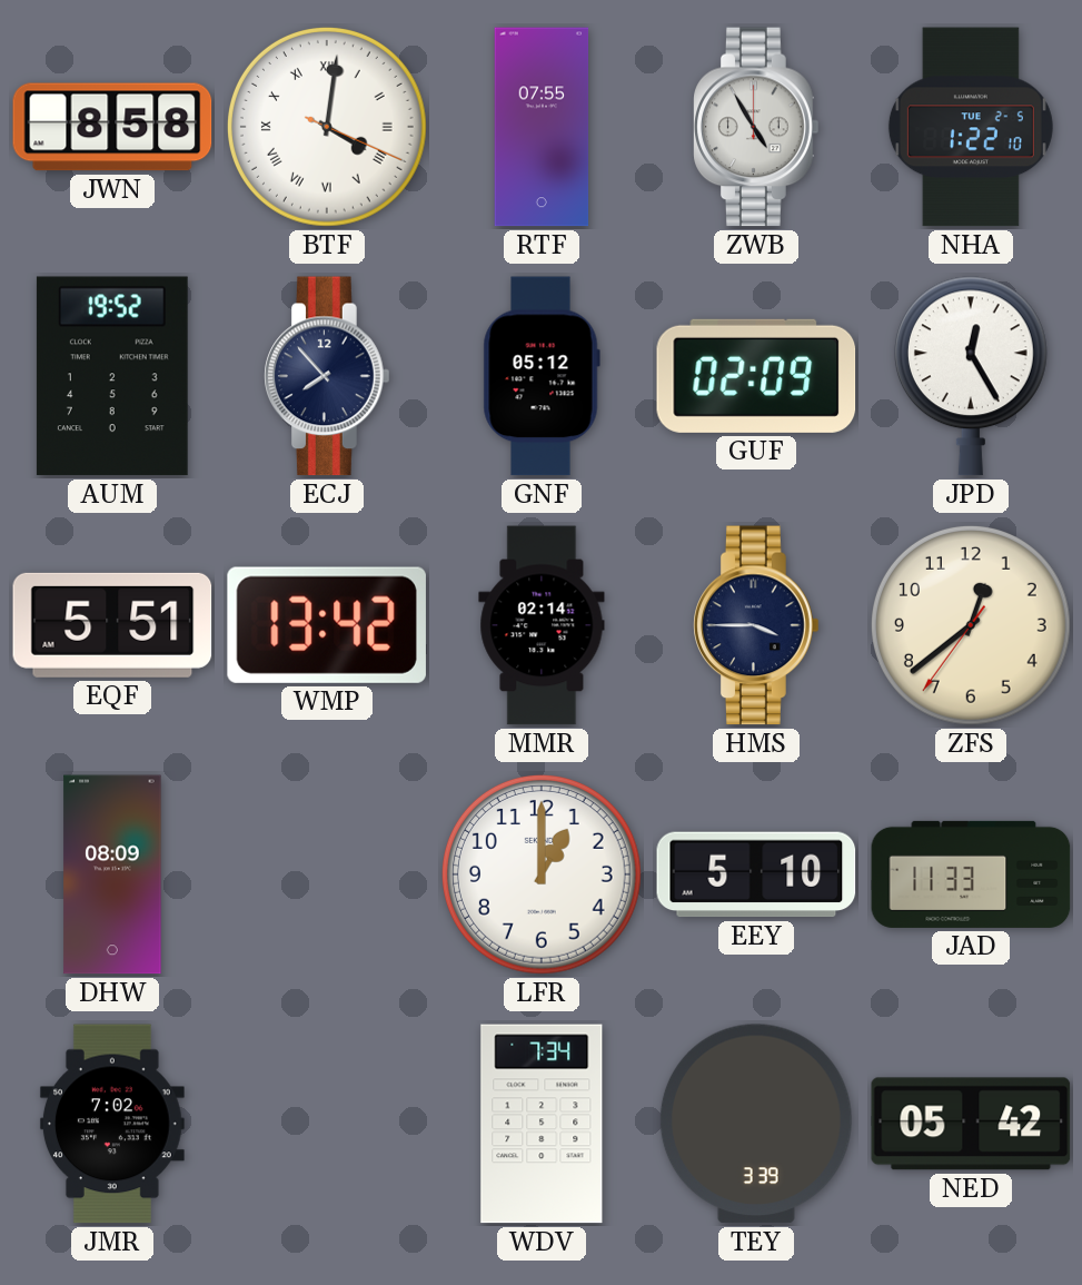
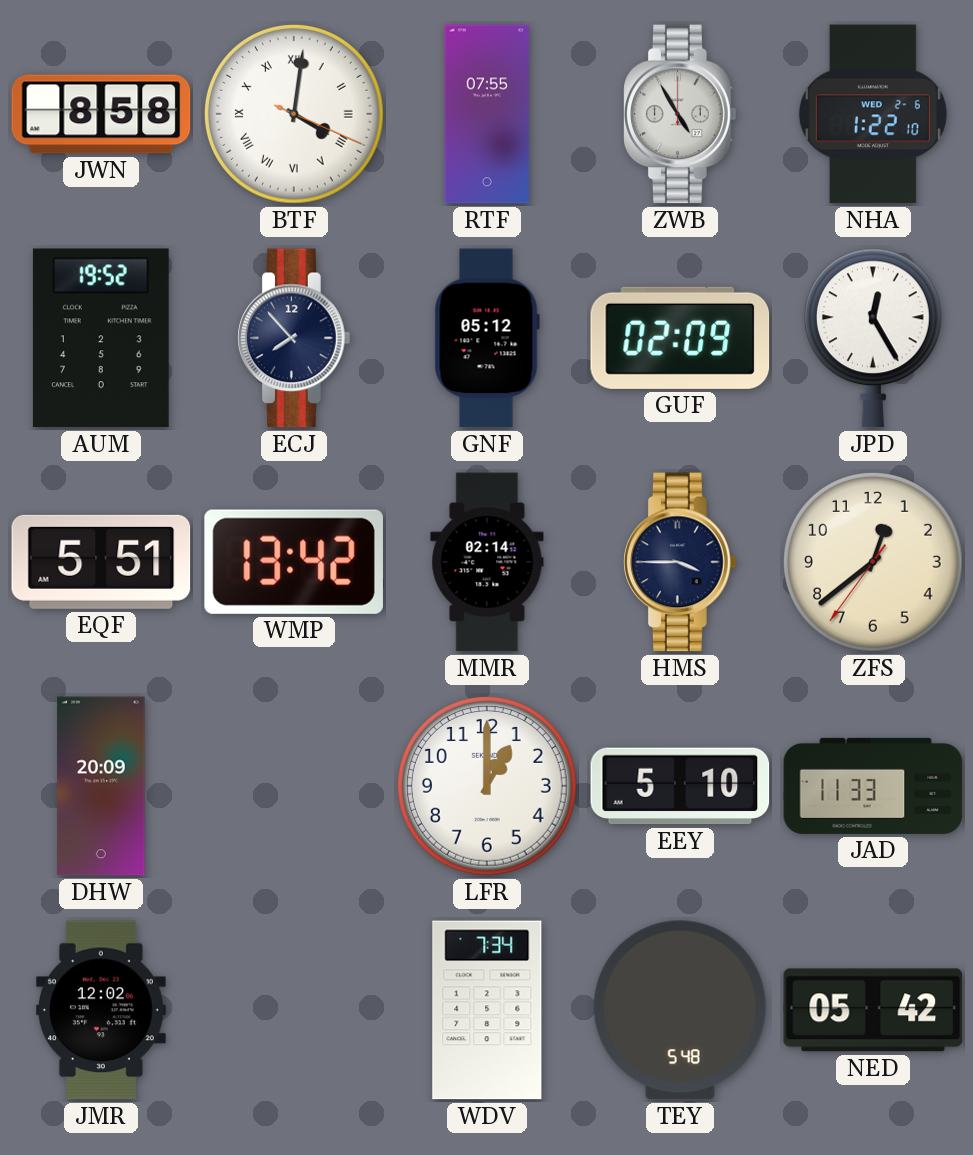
NHA date: TUE 2-5 -> WED 2-6 (873, 114)
DHW: 08:09 -> 20:09 (101, 786)
JMR: 7:02 -> 12:02 (101, 1010)
TEY: 3:39 -> 5:48 (680, 1010)
